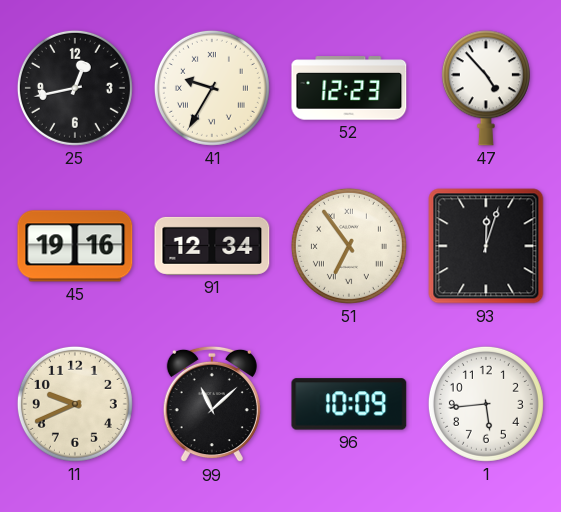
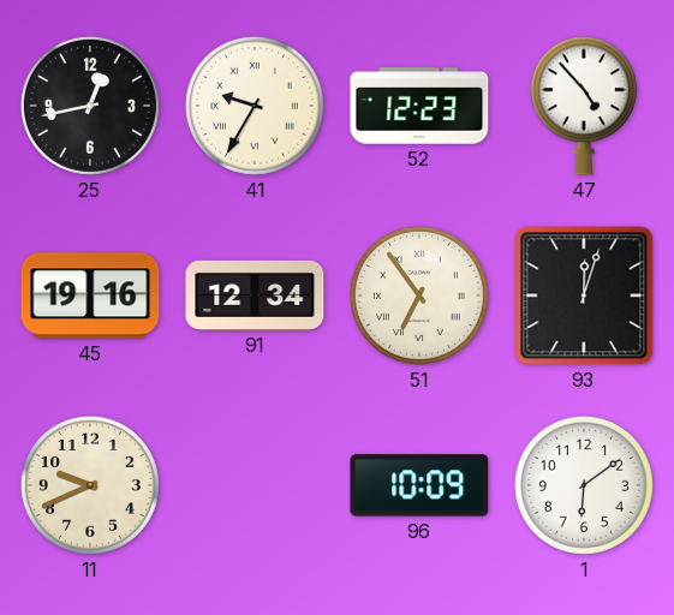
99: 11:08 -> none (212, 404)
1: 5:44 -> 6:09 (584, 485)
